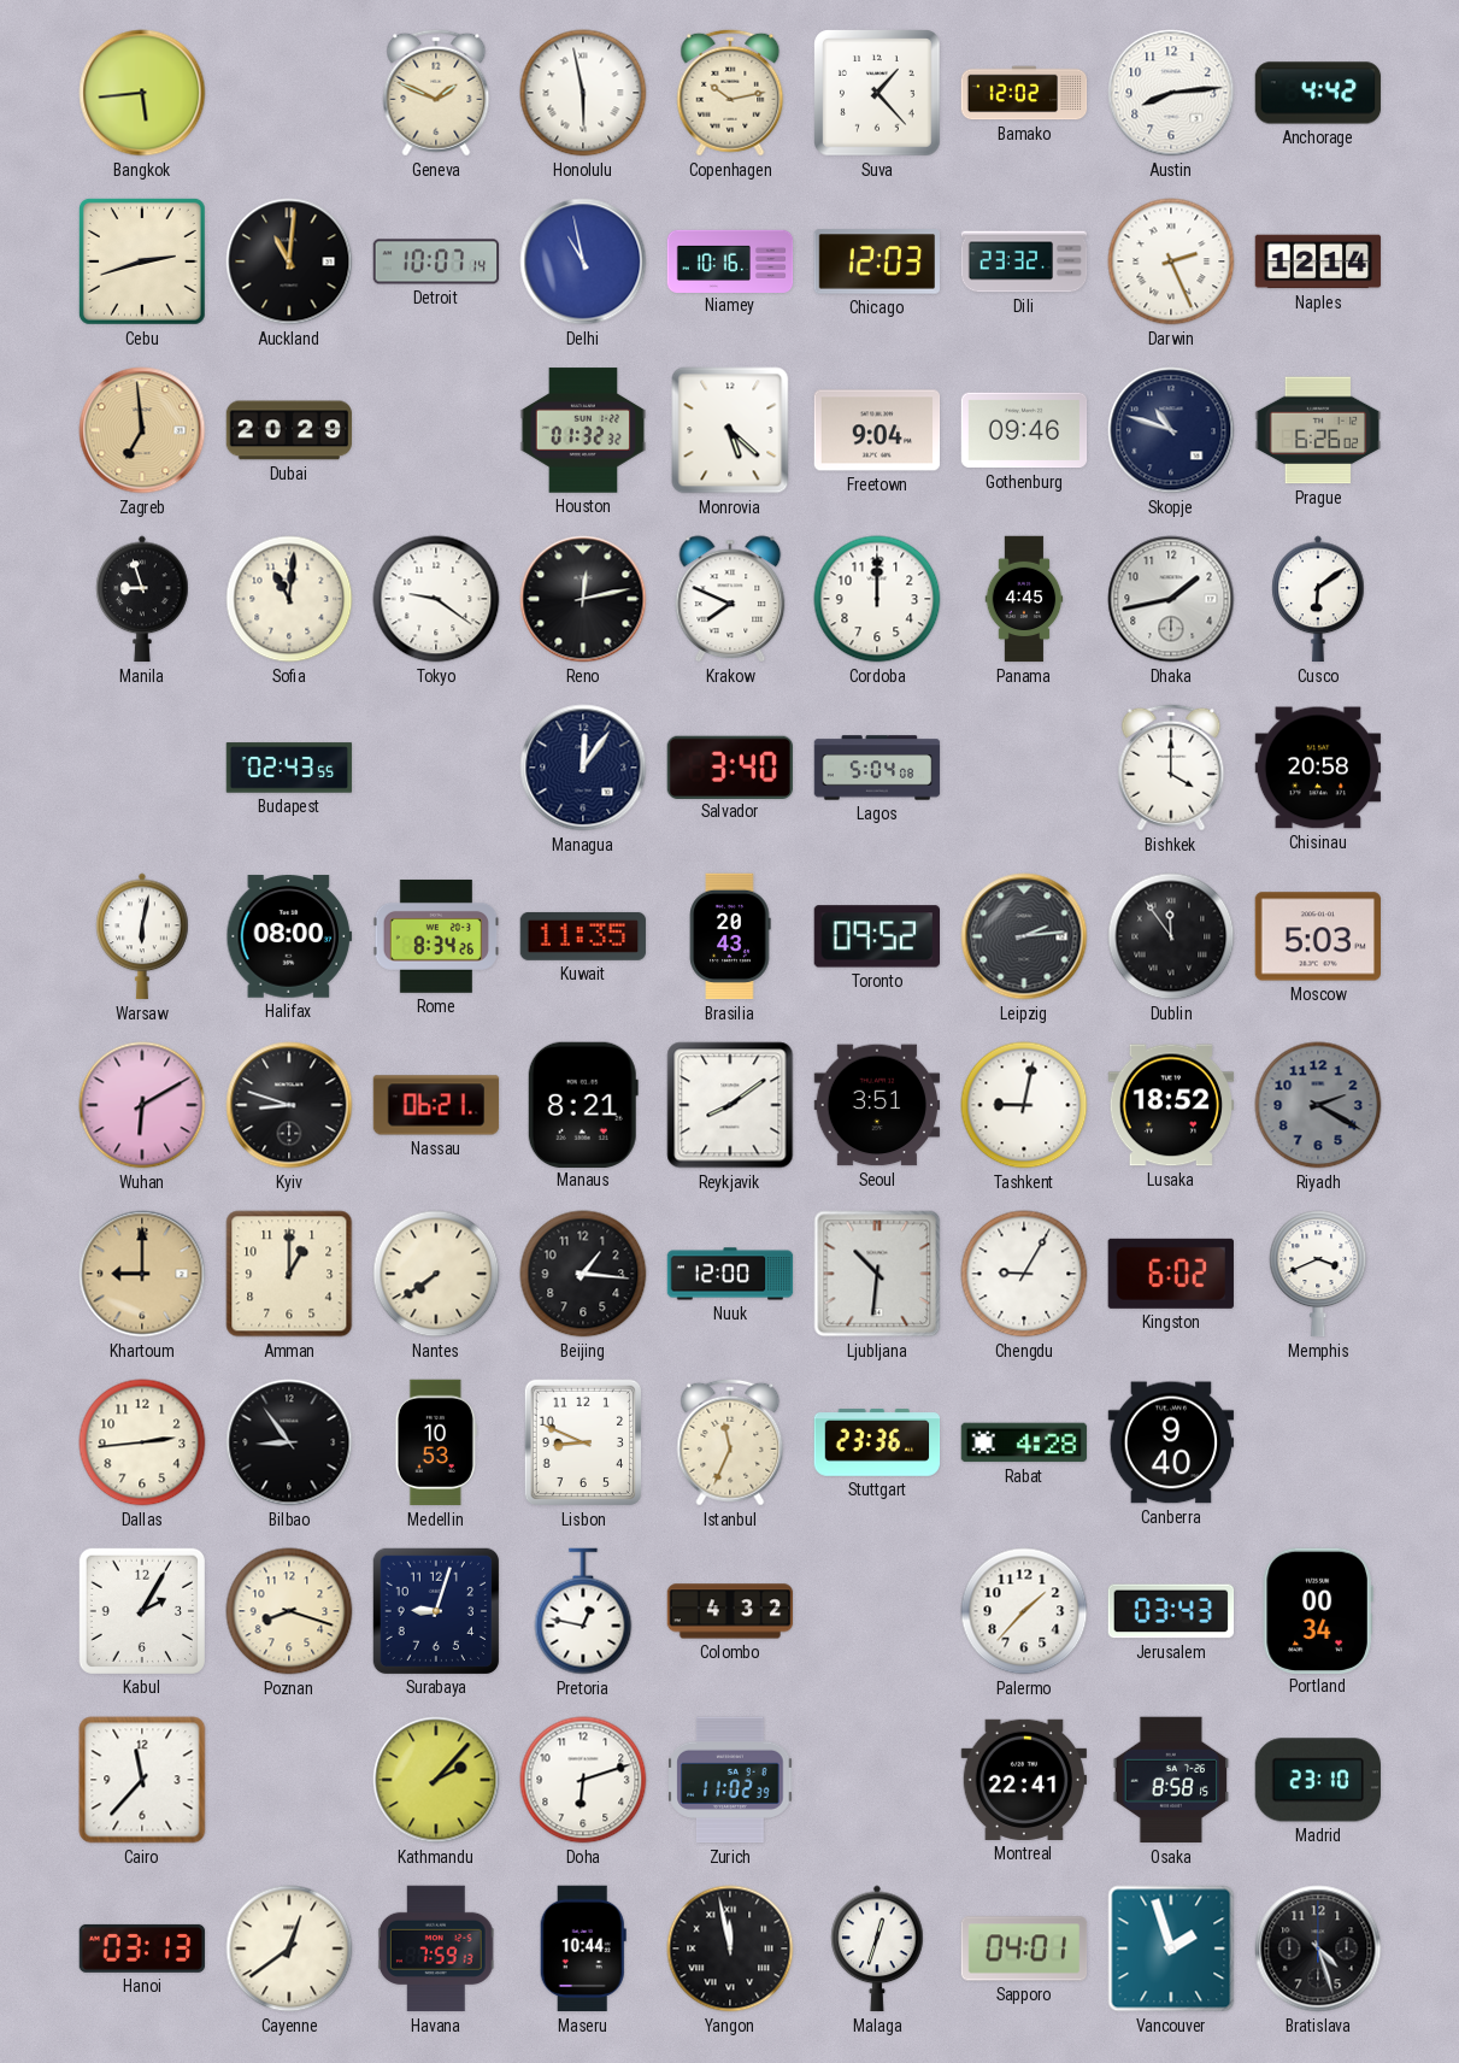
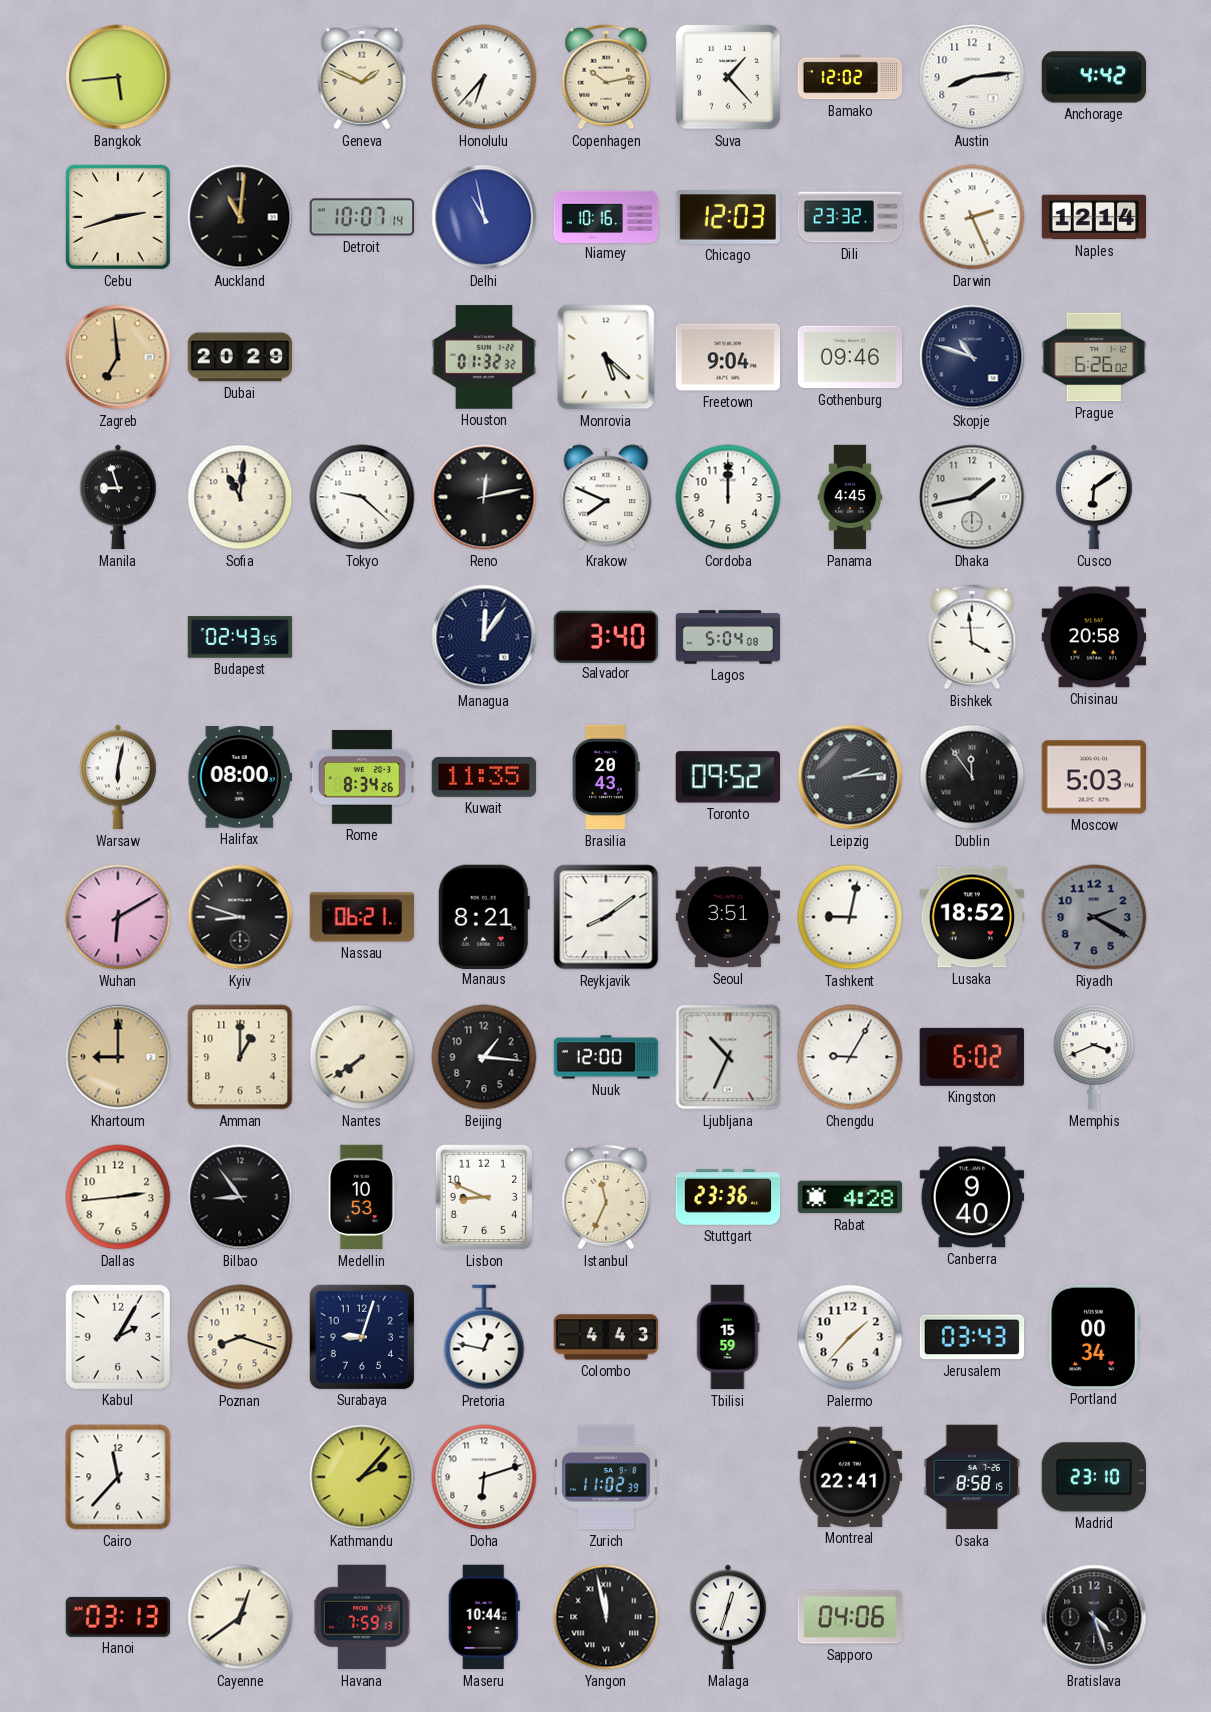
Honolulu: 5:58 -> 6:37 (484, 77)
Tokyo: 9:21 -> 9:22 (362, 497)
Bishkek: 4:00 -> 3:59 (972, 637)
Ljubljana: 10:31 -> 10:34 (728, 1057)
Colombo: 4:32 -> 4:43 (606, 1337)
Tbilisi: none -> 15:59 (728, 1337)
Sapporo: 04:01 -> 04:06 (850, 1617)
Vancouver: 1:57 -> none (1171, 1949)
